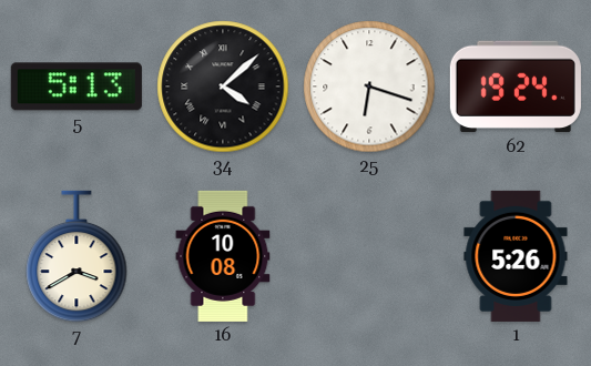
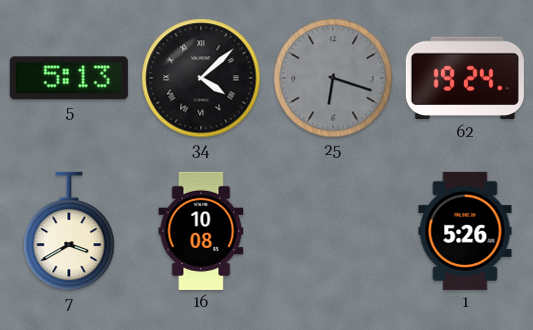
25 dial: white -> grey (333, 78)
